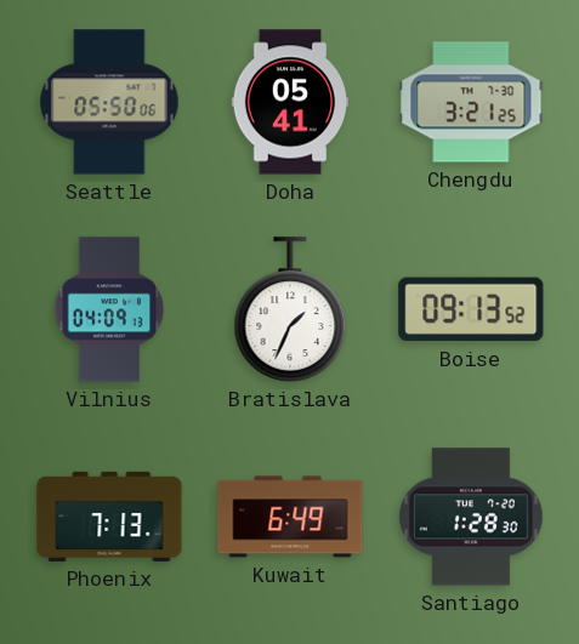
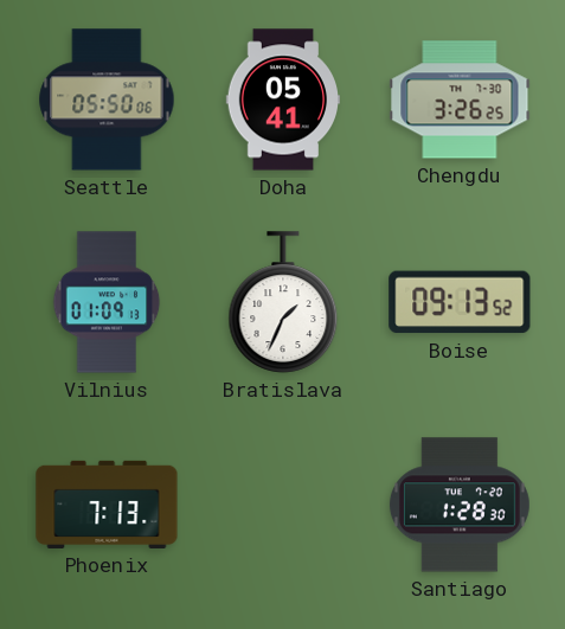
Chengdu: 3:21 -> 3:26 (460, 100)
Vilnius: 04:09 -> 01:09 (107, 302)
Kuwait: 6:49 -> none (290, 517)
